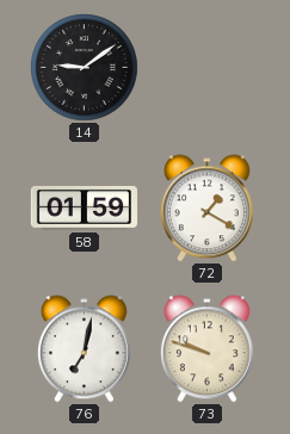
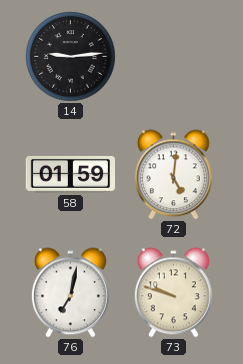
14: 9:09 -> 9:14 (71, 57)
72: 1:20 -> 5:01 (173, 175)
